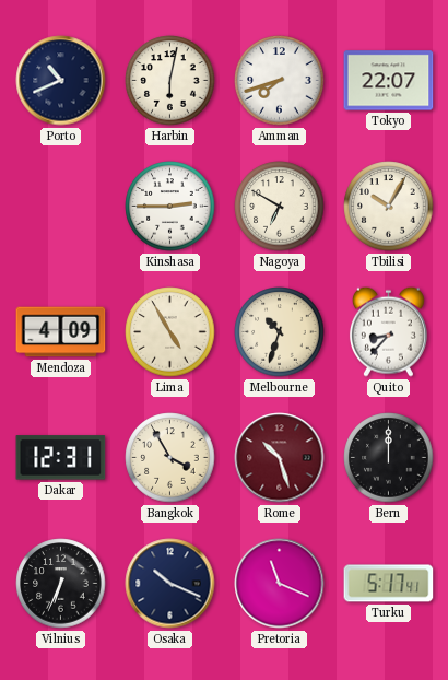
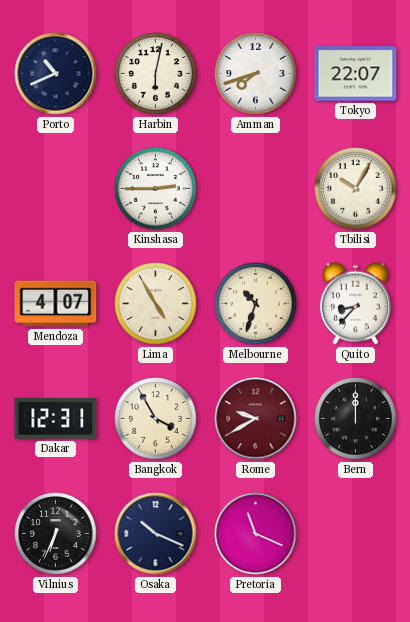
Nagoya: 6:50 -> none (280, 207)
Mendoza: 4:09 -> 4:07 (56, 304)
Rome: 10:27 -> 9:40 (256, 419)
Turku: 5:17 -> none (389, 584)
